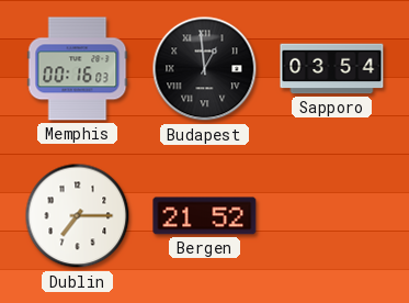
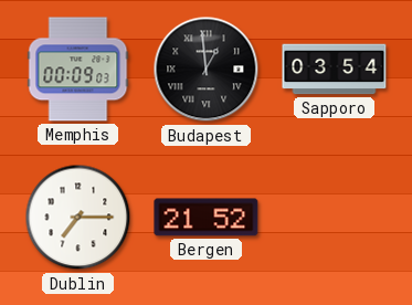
Memphis: 00:16 -> 00:09 (78, 70)
